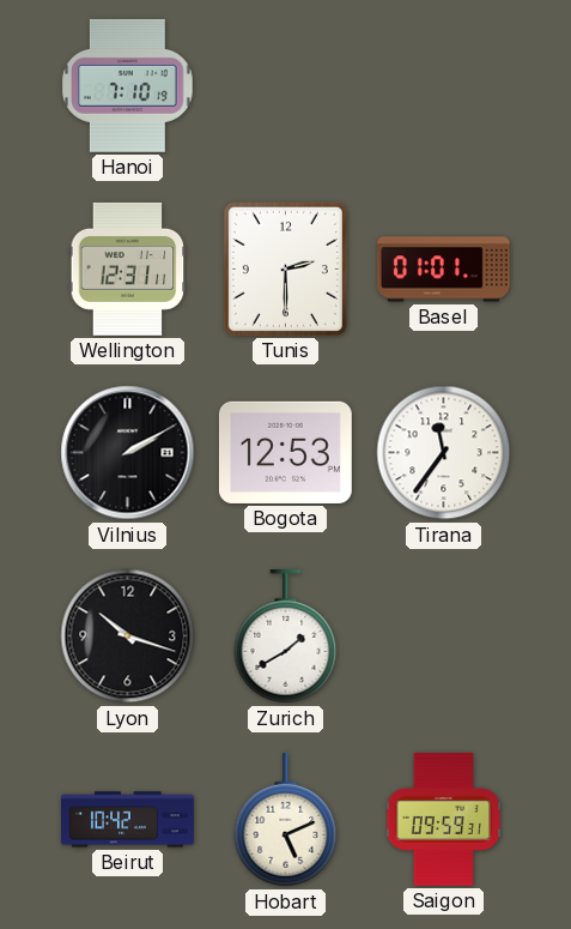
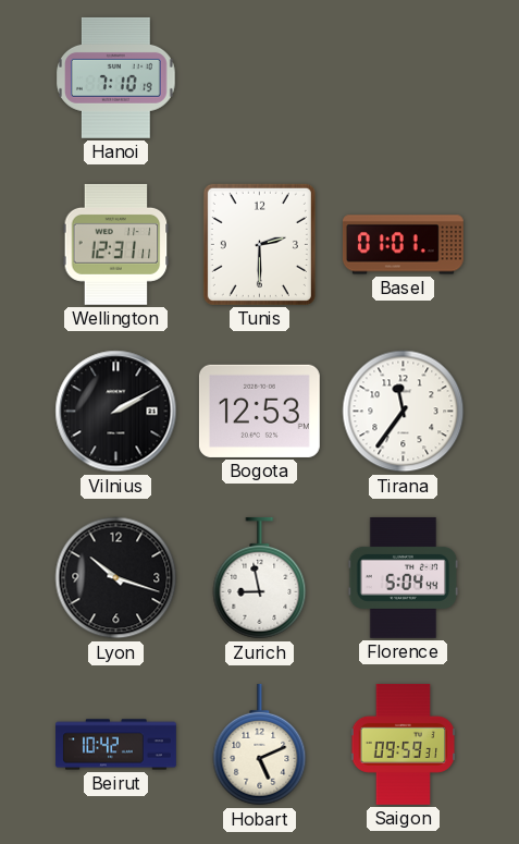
Zurich: 1:40 -> 8:58 (260, 578)
Florence: none -> 5:04 (404, 577)
